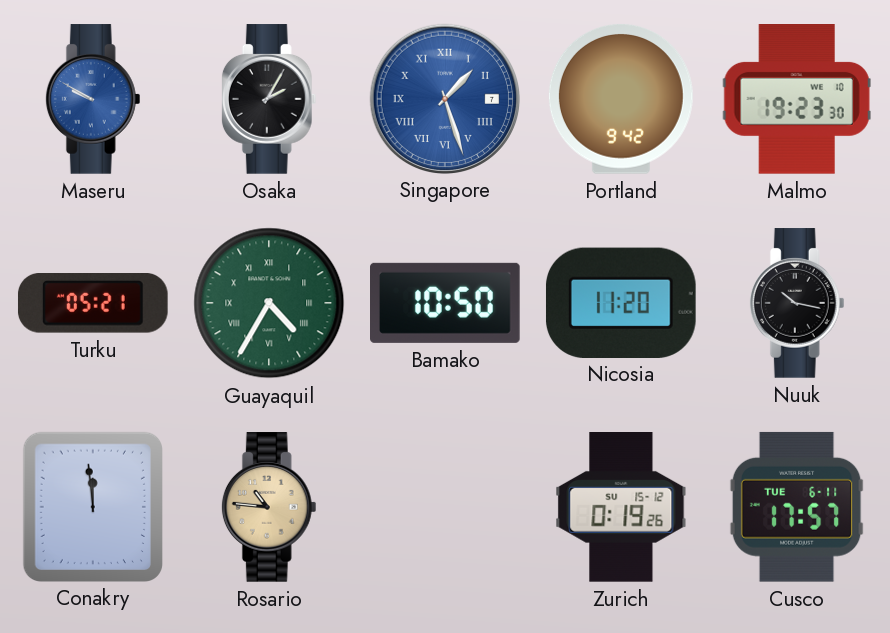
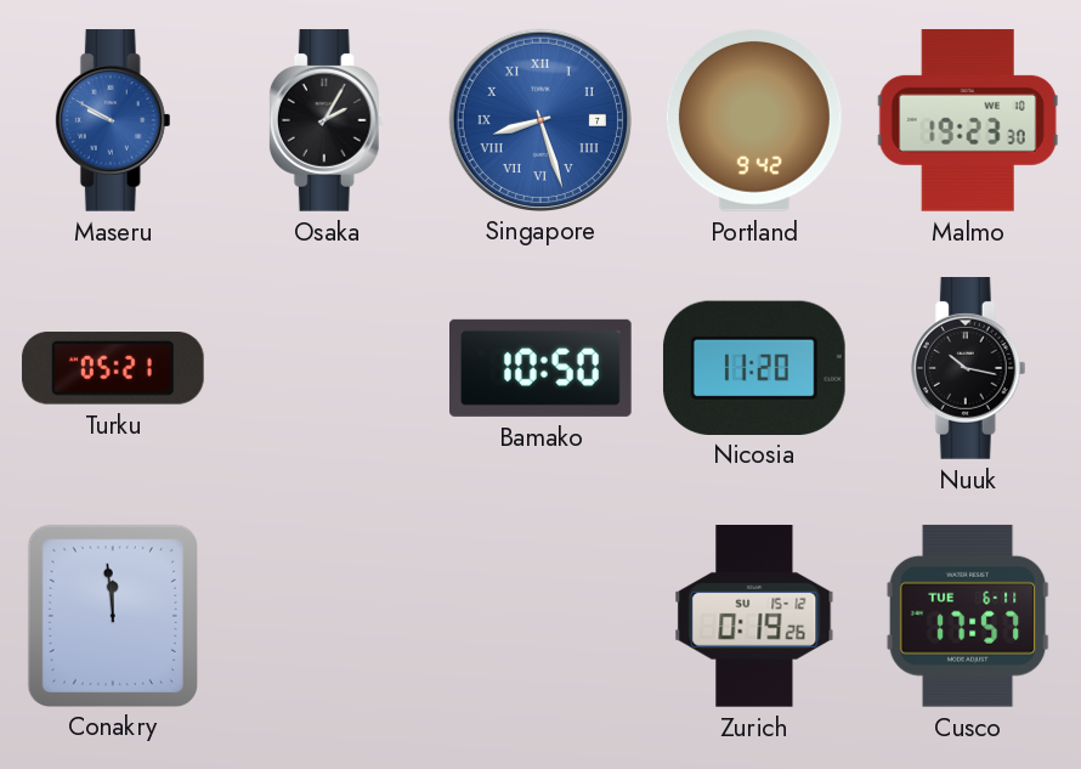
Singapore: 1:27 -> 8:27 (539, 119)
Guayaquil: 4:35 -> none (269, 303)
Rosario: 10:46 -> none (269, 507)
